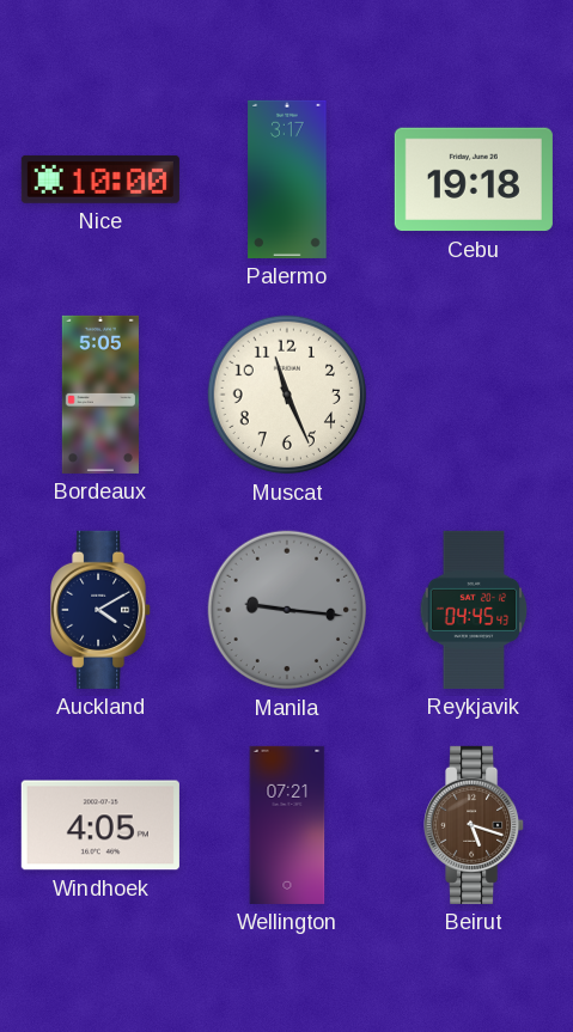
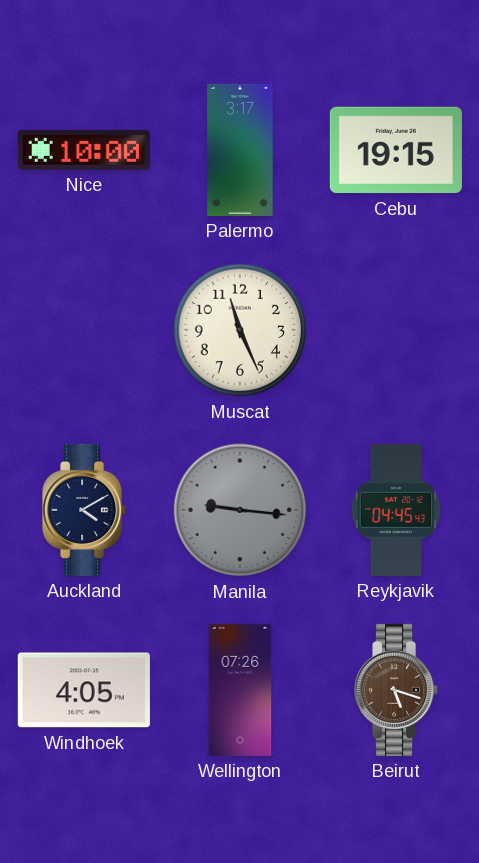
Cebu: 19:18 -> 19:15 (396, 150)
Bordeaux: 5:05 -> none (100, 395)
Wellington: 07:21 -> 07:26 (240, 690)
